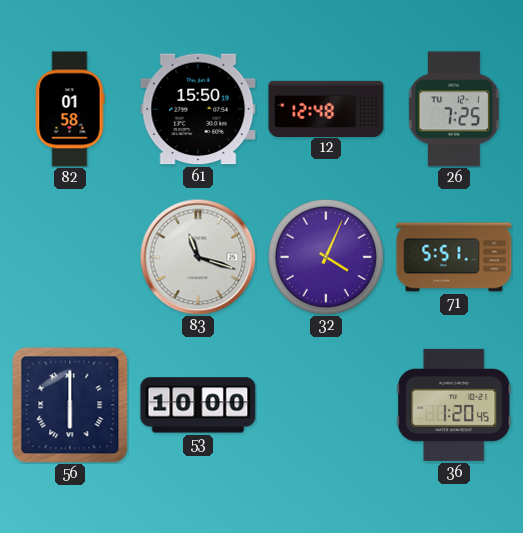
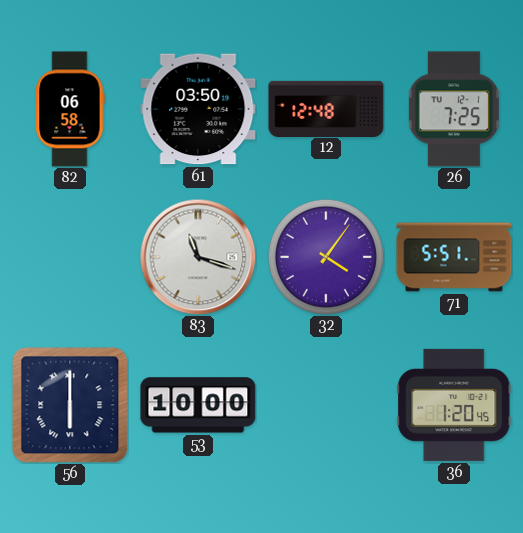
82: 01:58 -> 06:58 (70, 109)
61: 15:50 -> 03:50 (198, 109)
32: 4:04 -> 4:06 (326, 257)
